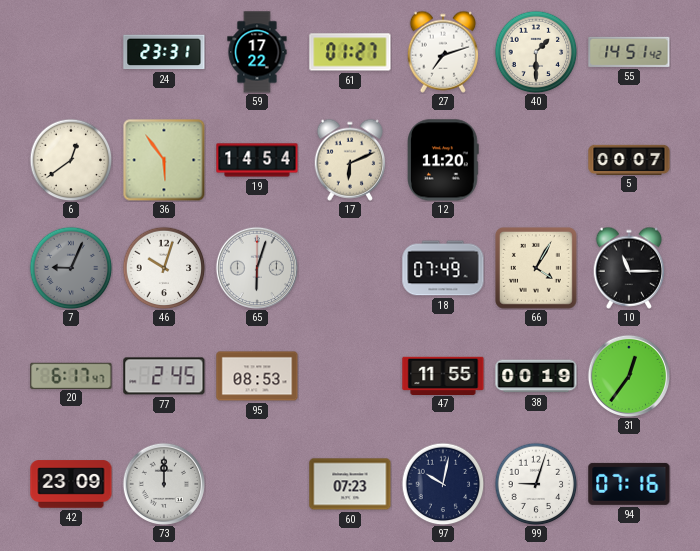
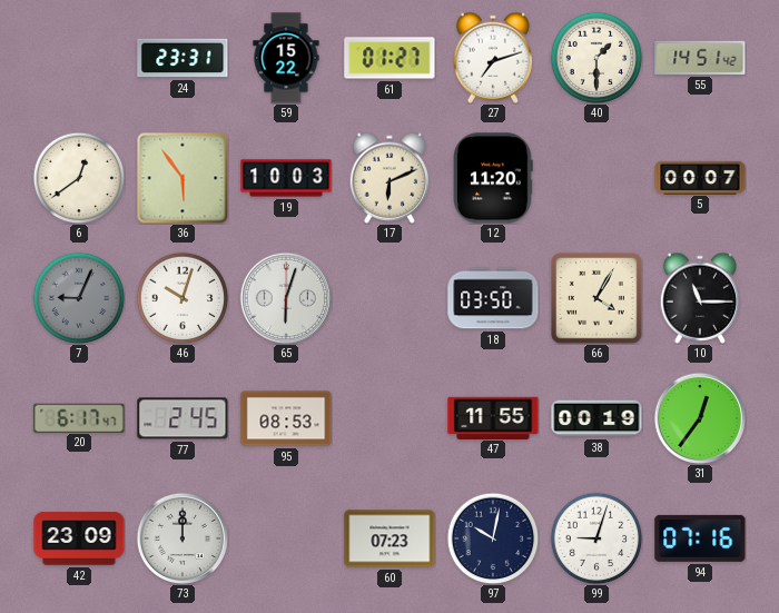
59: 17:22 -> 15:22 (286, 58)
19: 14:54 -> 10:03 (286, 178)
18: 07:49 -> 03:50 (493, 298)
